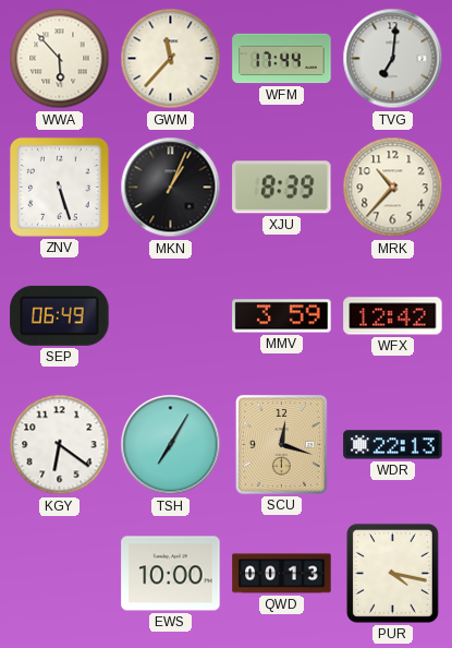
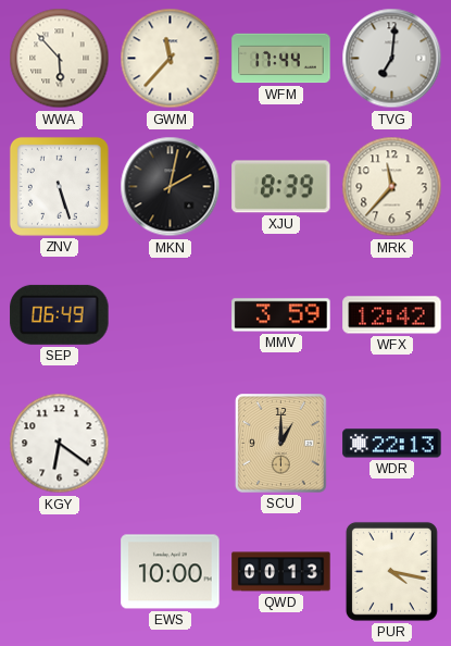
MKN: 1:04 -> 2:02 (171, 187)
MRK: 10:37 -> 11:37 (392, 187)
TSH: 7:05 -> none (171, 445)
SCU: 12:18 -> 1:00 (281, 444)
